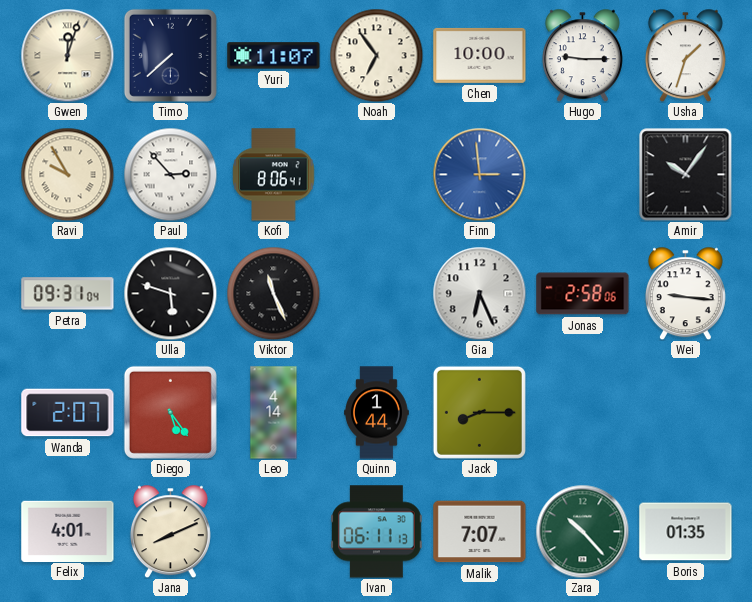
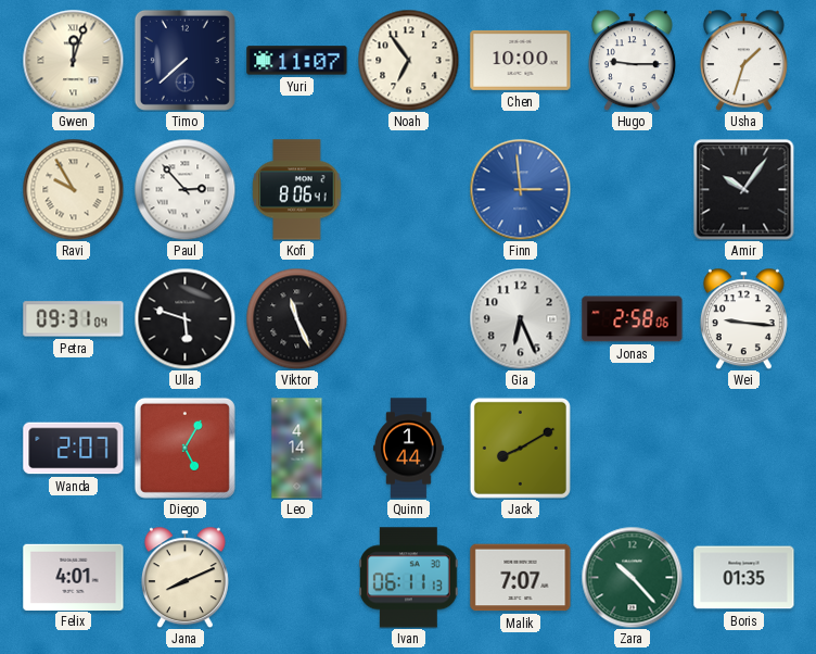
Diego: 5:24 -> 5:05 (184, 448)
Jack: 8:15 -> 8:10 (520, 448)
